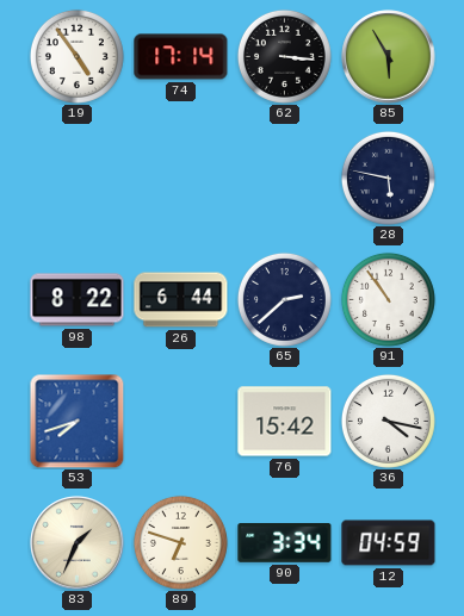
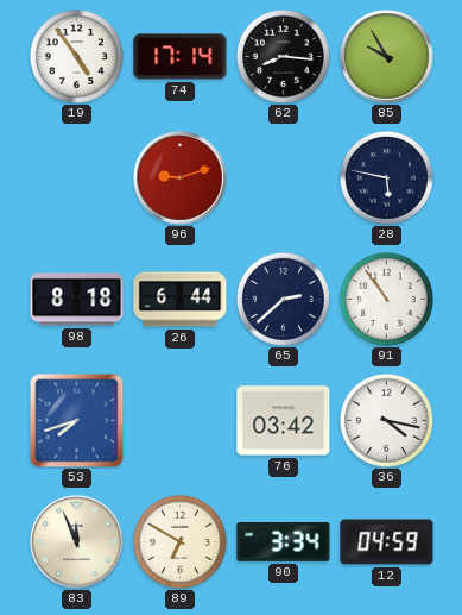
62: 3:16 -> 8:16 (283, 56)
85: 5:55 -> 9:55 (387, 57)
96: none -> 9:12 (181, 178)
98: 8:22 -> 8:18 (77, 300)
76: 15:42 -> 03:42 (284, 421)
83: 1:34 -> 11:56 (77, 542)
89: 6:48 -> 6:50 (179, 541)
